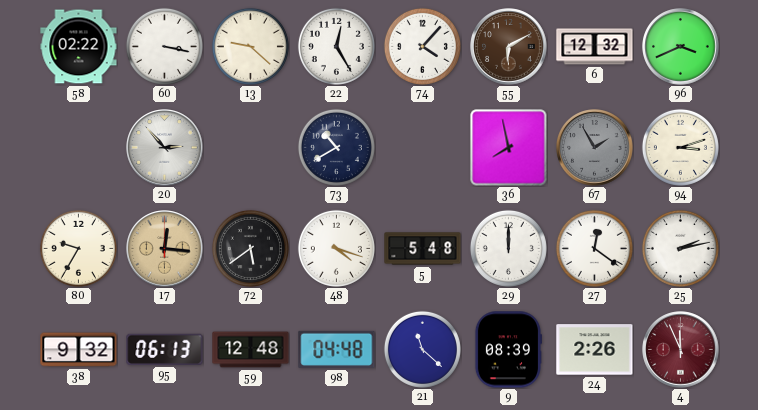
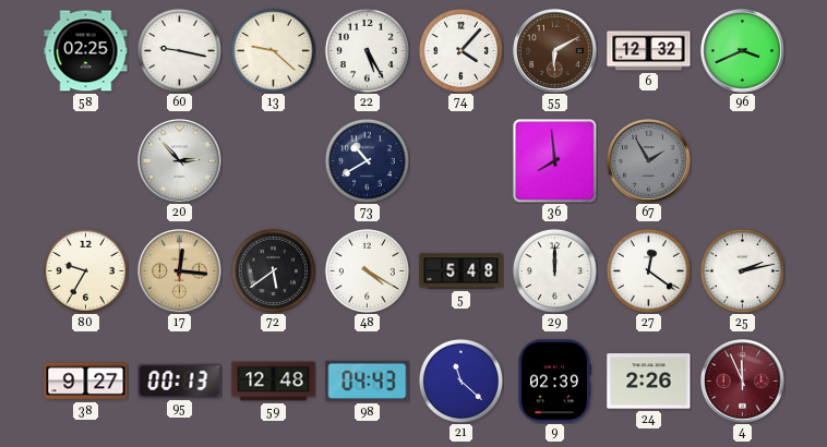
58: 02:22 -> 02:25 (86, 51)
60: 3:17 -> 9:17 (179, 50)
22: 12:25 -> 5:25 (367, 50)
36: 7:58 -> 7:59 (555, 161)
94: 3:12 -> none (680, 147)
48: 4:18 -> 4:20 (367, 270)
38: 9:32 -> 9:27 (86, 382)
95: 06:13 -> 00:13 (180, 380)
98: 04:48 -> 04:43 (368, 380)
9: 08:39 -> 02:39 (554, 382)
